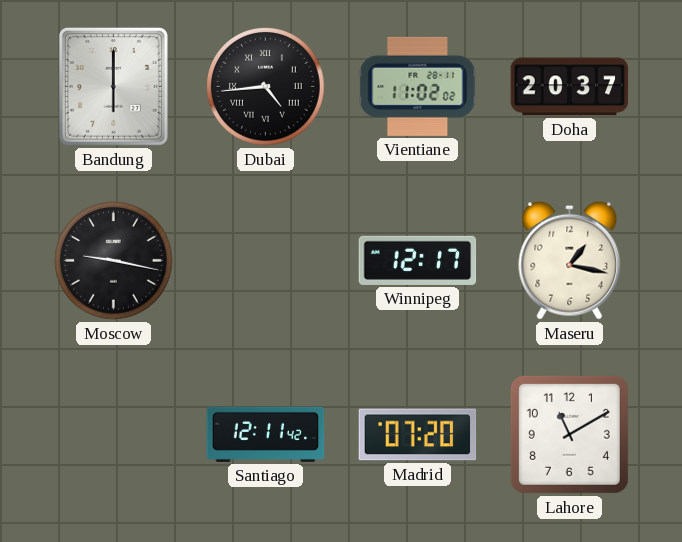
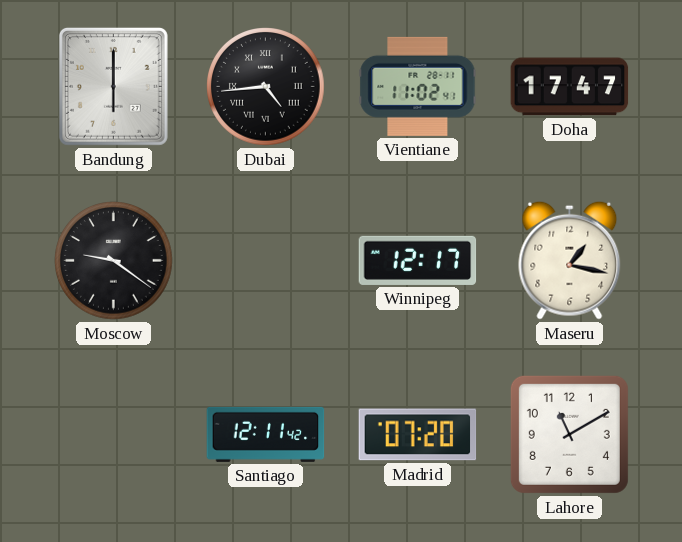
Vientiane: 11:02:02 -> 11:02:41 (418, 86)
Doha: 20:37 -> 17:47 (570, 87)
Moscow: 9:17 -> 9:21 (114, 261)
